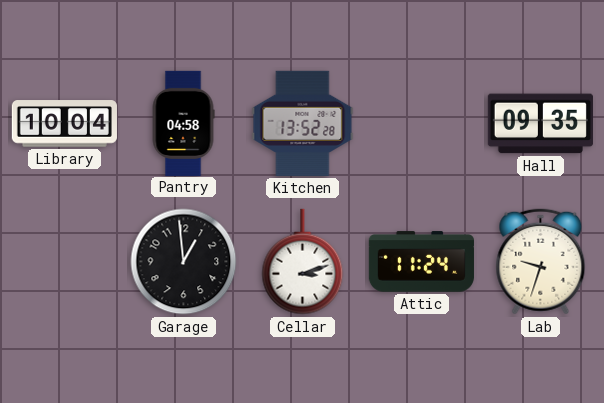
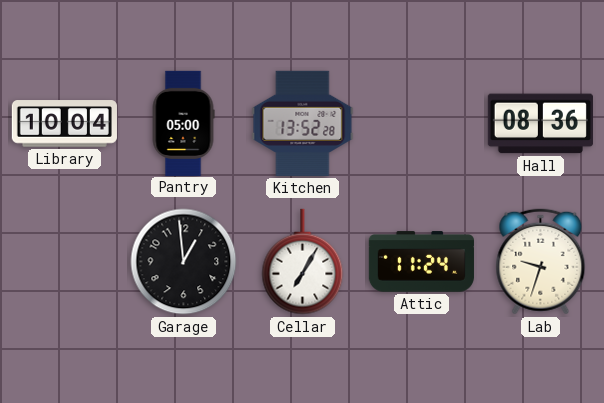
Pantry: 04:58 -> 05:00 (183, 123)
Hall: 09:35 -> 08:36 (540, 124)
Cellar: 3:12 -> 7:05 (303, 262)
